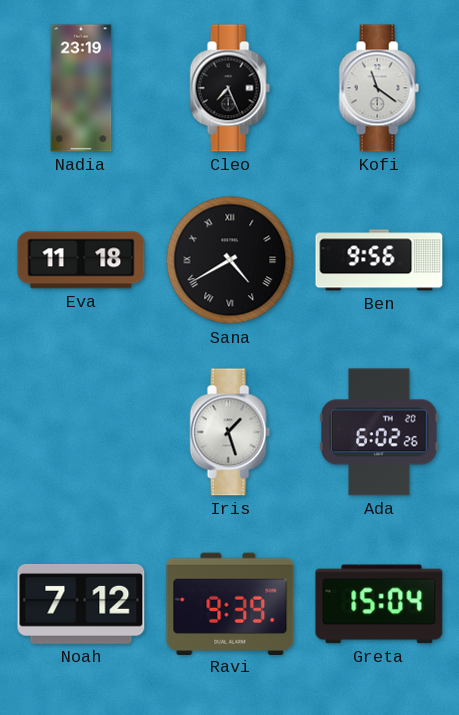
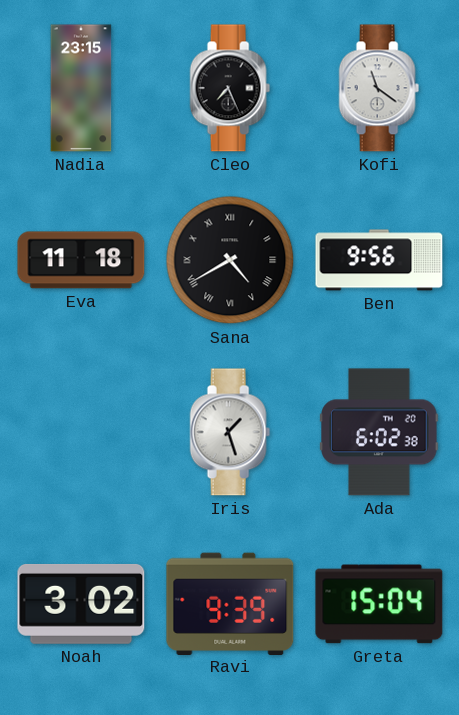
Nadia: 23:19 -> 23:15 (81, 88)
Ada: 6:02:26 -> 6:02:38 (379, 432)
Noah: 7:12 -> 3:02 (81, 604)
